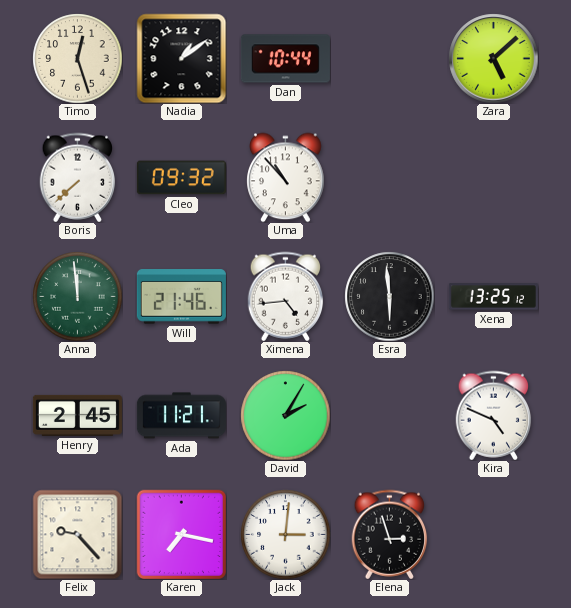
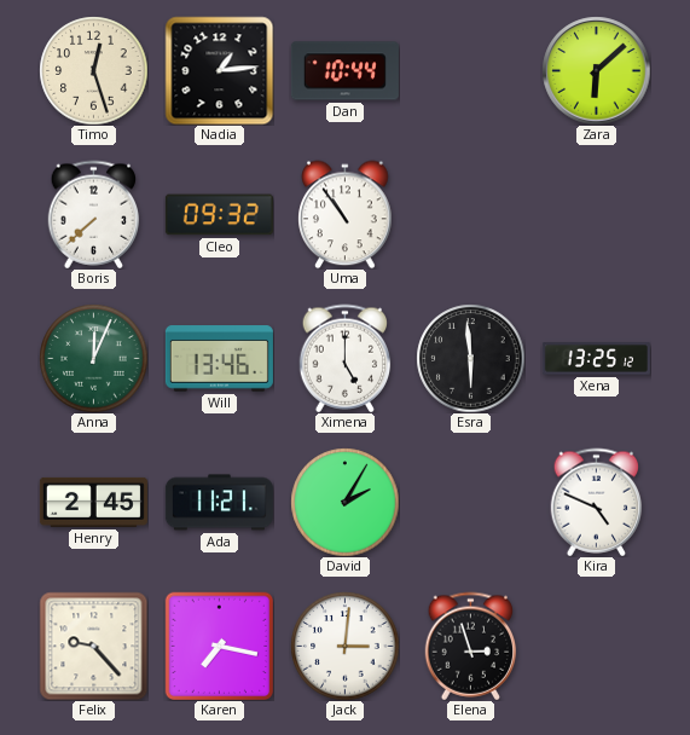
Nadia: 1:09 -> 1:14 (219, 70)
Zara: 5:08 -> 6:08 (596, 70)
Uma: 10:53 -> 10:54 (346, 214)
Anna: 11:59 -> 12:04 (93, 358)
Will: 21:46 -> 13:46 (219, 359)
Ximena: 4:44 -> 5:00 (346, 358)
